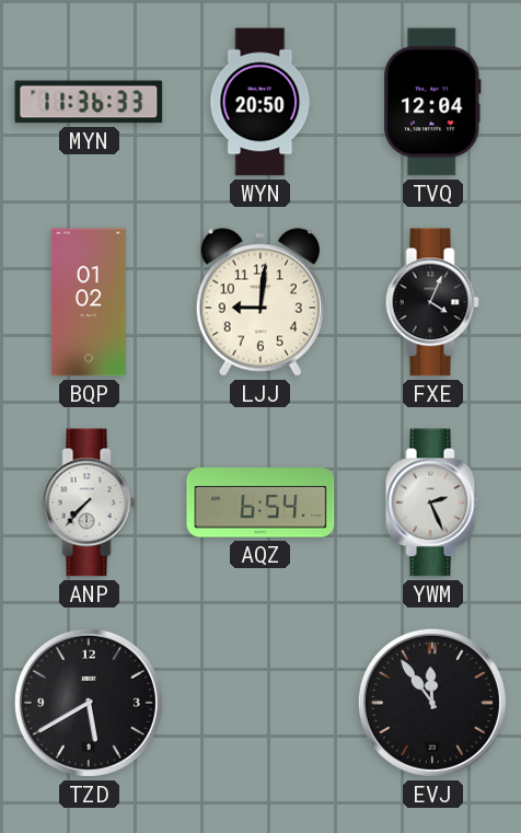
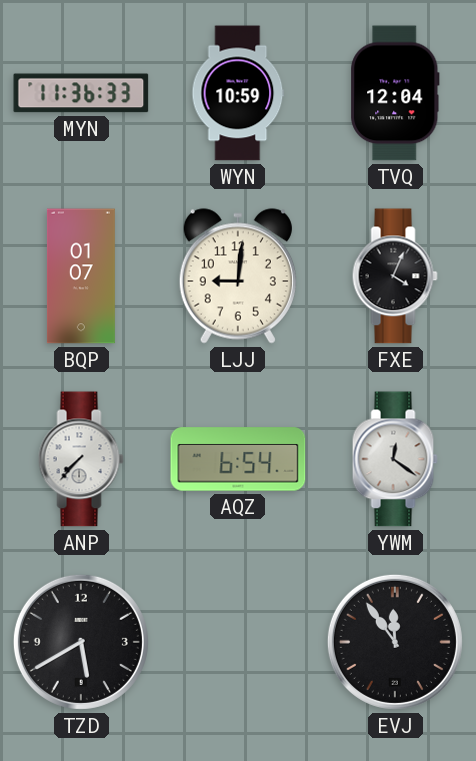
WYN: 20:50 -> 10:59 (238, 93)
BQP: 01:02 -> 01:07 (81, 276)
YWM: 2:26 -> 12:21 (395, 459)
